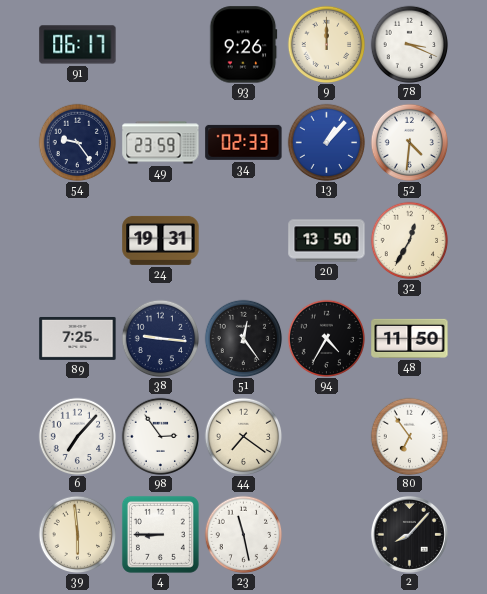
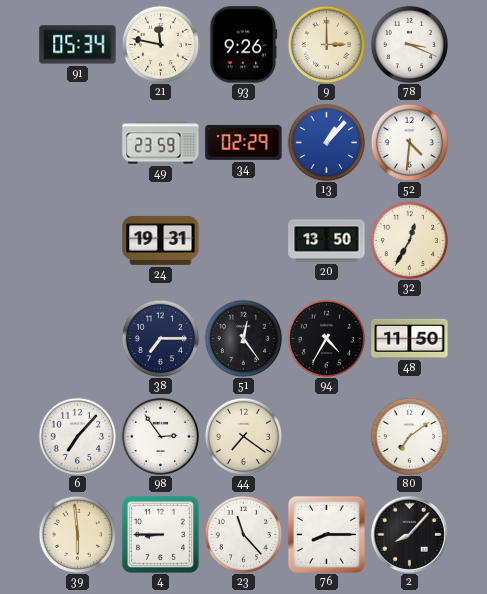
91: 06:17 -> 05:34 (78, 45)
21: none -> 11:47 (160, 44)
9: 12:00 -> 3:00 (326, 44)
54: 9:24 -> none (77, 142)
34: 02:33 -> 02:29 (244, 142)
89: 7:25 -> none (78, 338)
38: 9:16 -> 7:15 (160, 338)
80: 6:54 -> 7:09 (409, 436)
23: 11:28 -> 11:23 (243, 534)
76: none -> 8:15 (326, 534)
